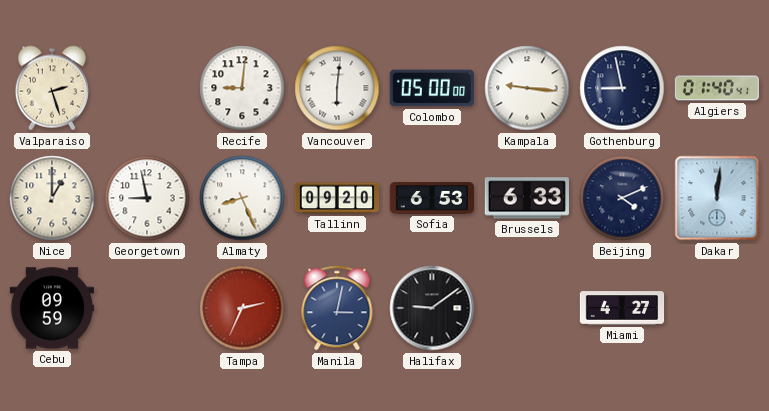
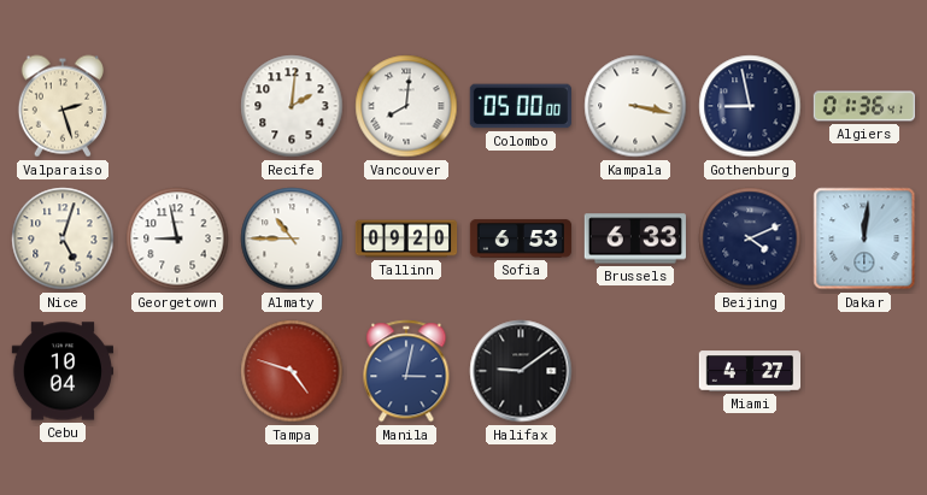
Recife: 9:01 -> 2:01 (292, 106)
Vancouver: 6:01 -> 8:01 (406, 106)
Kampala: 9:16 -> 3:17 (635, 106)
Algiers: 01:40 -> 01:36 (863, 106)
Nice: 1:00 -> 5:03 (63, 238)
Almaty: 8:26 -> 10:45 (292, 238)
Cebu: 09:59 -> 10:04 (61, 371)
Tampa: 2:34 -> 4:48 (292, 371)
